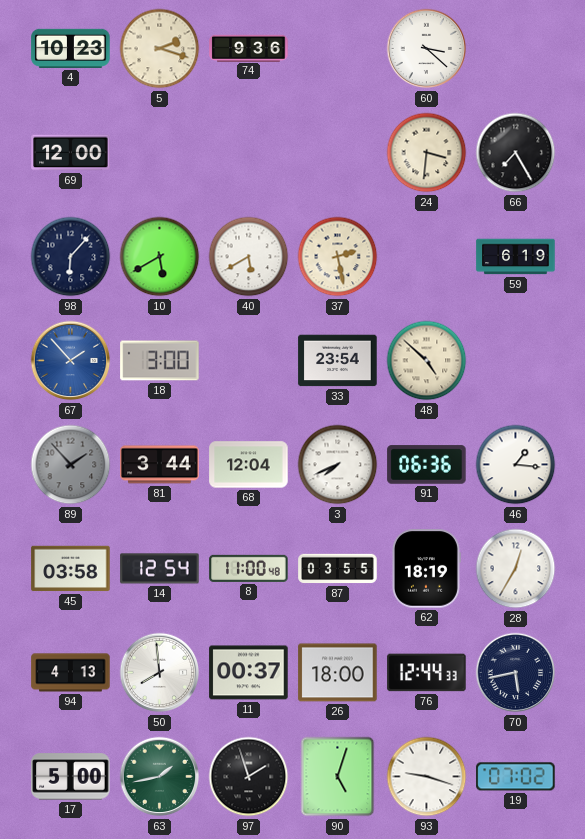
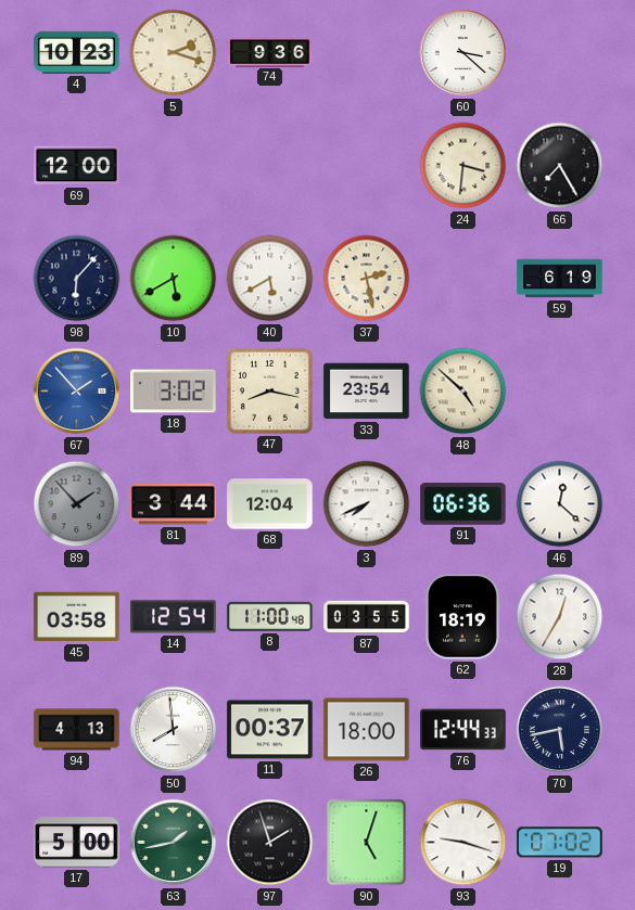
18: 3:00 -> 3:02 (174, 392)
47: none -> 8:17 (269, 390)
46: 1:16 -> 12:22 (560, 504)
